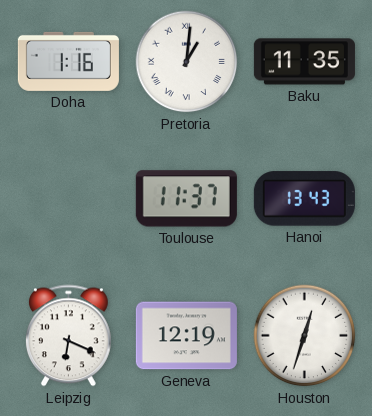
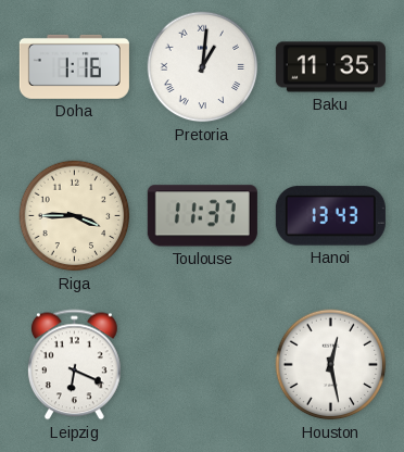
Riga: none -> 3:45 (75, 216)
Geneva: 12:19 -> none (186, 336)
Houston: 12:33 -> 12:28 (331, 365)
